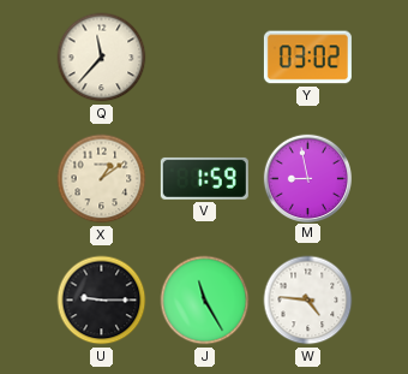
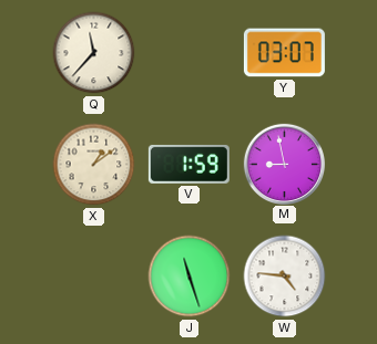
Y: 03:02 -> 03:07 (284, 53)
U: 9:15 -> none (102, 301)
J: 11:25 -> 11:27 (190, 277)
